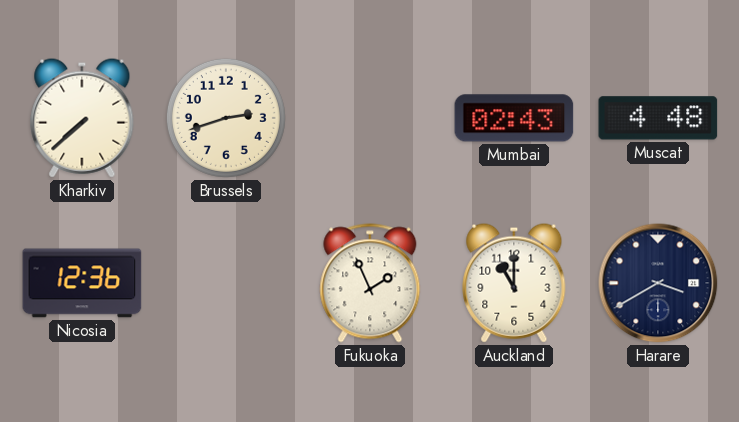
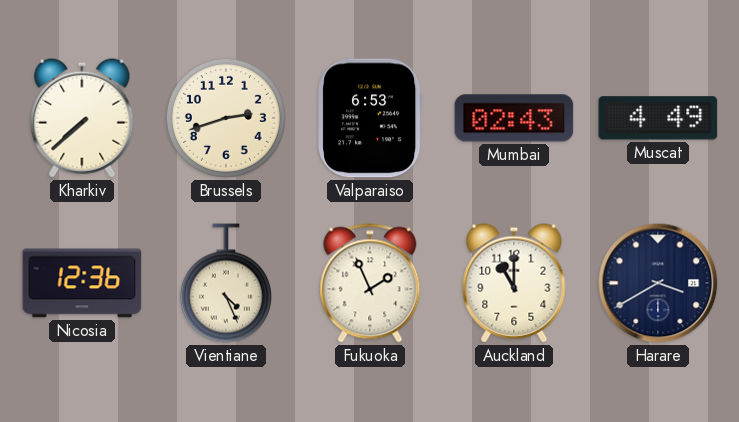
Valparaiso: none -> 6:53 (370, 118)
Muscat: 4:48 -> 4:49 (658, 118)
Vientiane: none -> 4:26 (226, 283)
